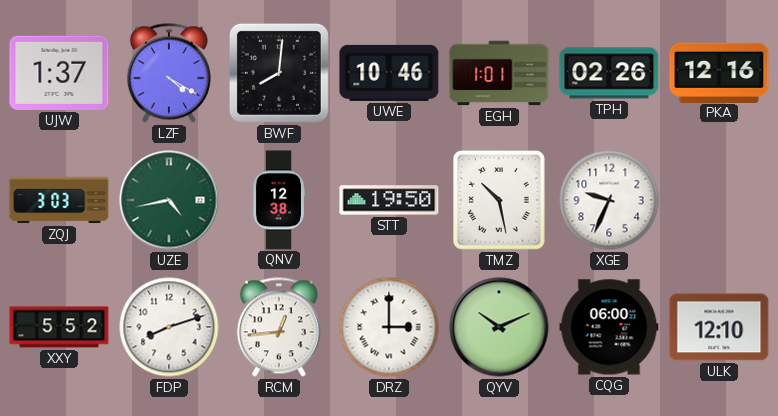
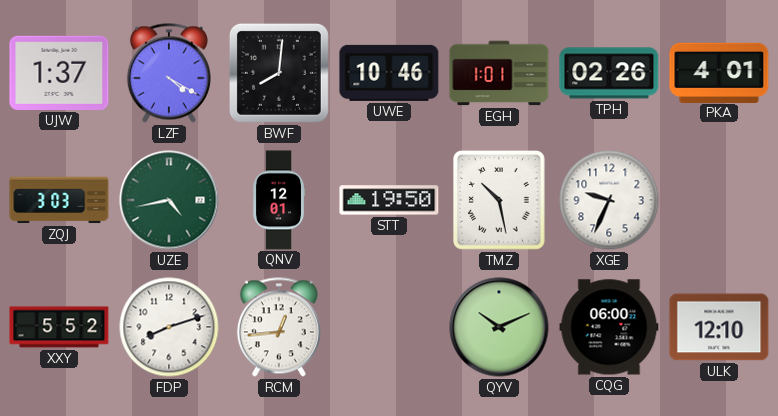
PKA: 12:16 -> 4:01 (719, 72)
QNV: 12:38 -> 12:01 (279, 200)
DRZ: 3:00 -> none (389, 327)
